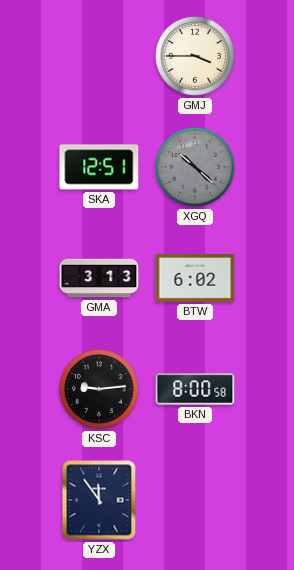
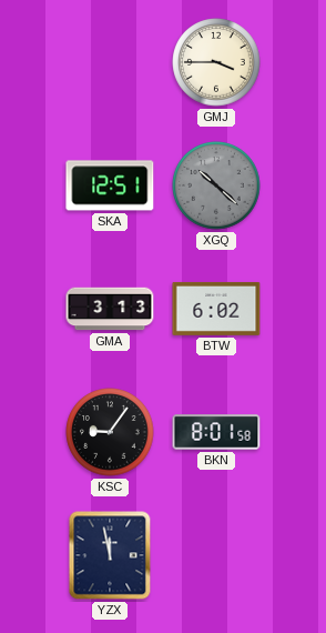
KSC: 9:14 -> 9:06 (110, 432)
BKN: 8:00 -> 8:01 (216, 432)
YZX: 11:54 -> 11:58 (110, 555)
